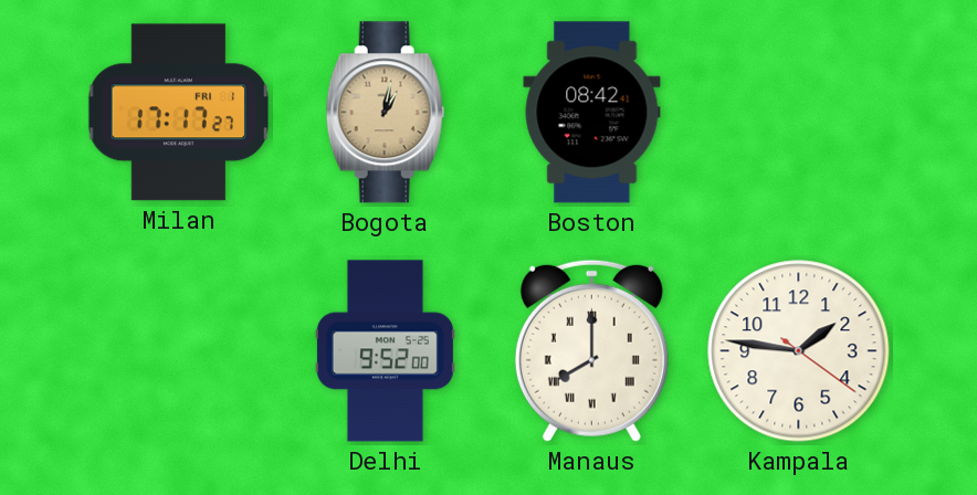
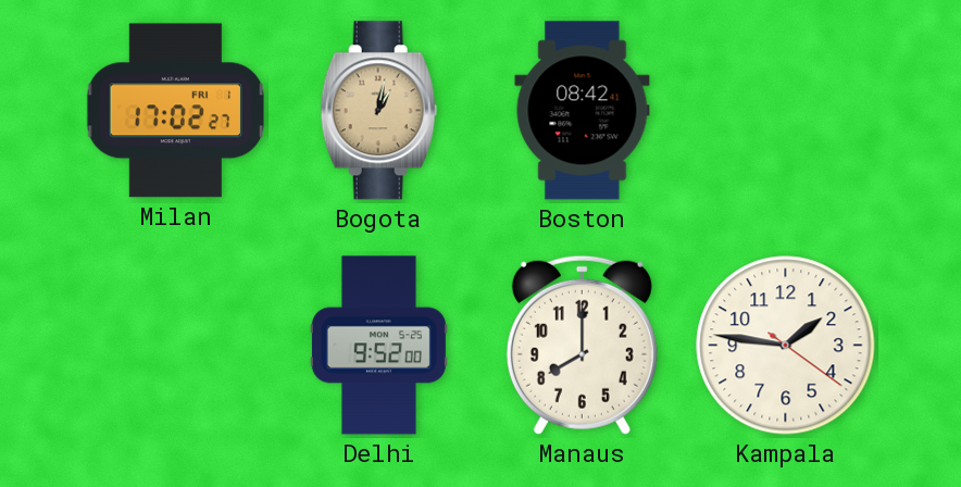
Milan: 17:17 -> 17:02 (175, 111)
Manaus numerals: Roman -> Arabic (582, 345)
